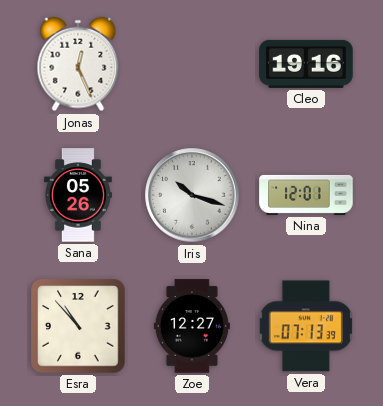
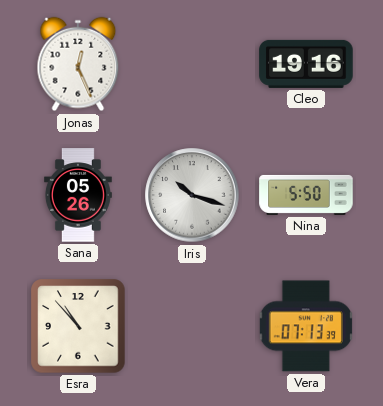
Nina: 12:01 -> 5:50 (306, 195)
Zoe: 12:27 -> none (192, 326)
